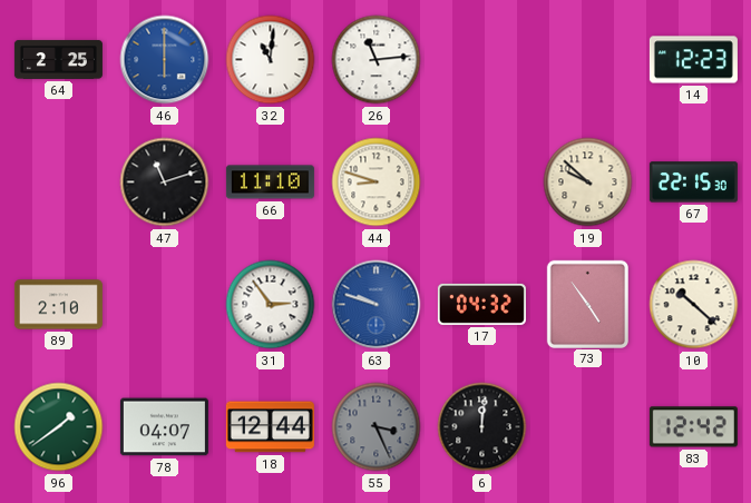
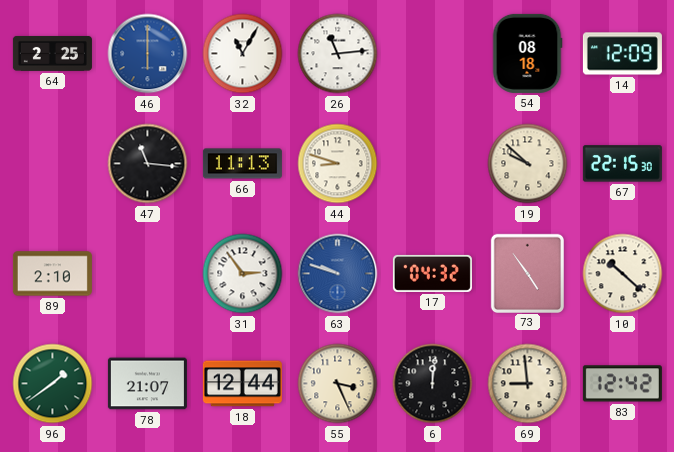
32: 11:01 -> 11:05 (243, 54)
54: none -> 08:18 (527, 53)
14: 12:23 -> 12:09 (622, 54)
47: 11:12 -> 11:16 (148, 164)
66: 11:10 -> 11:13 (242, 164)
78: 04:07 -> 21:07 (147, 384)
55 dial: grey -> cream (338, 384)
69: none -> 8:59 (528, 384)
